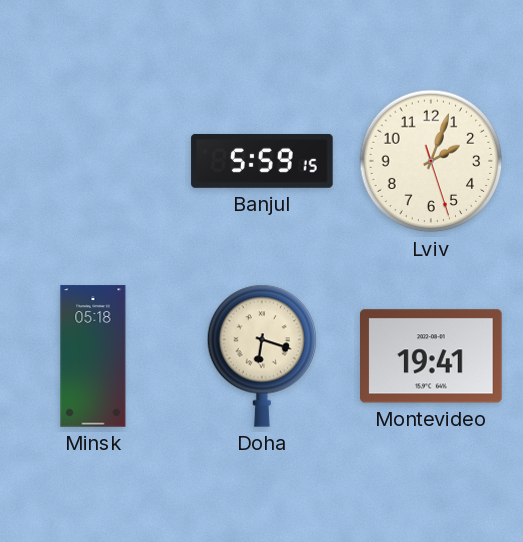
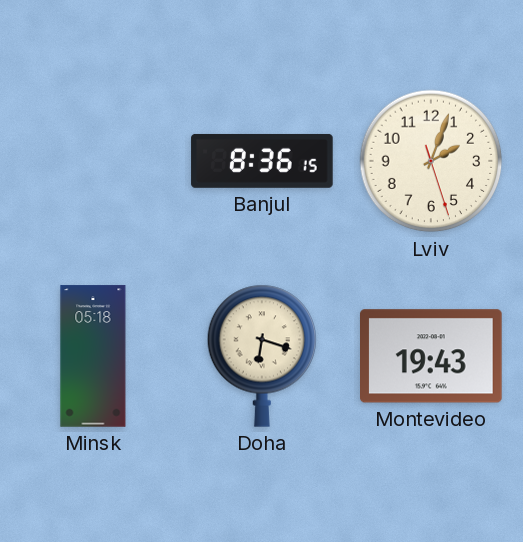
Banjul: 5:59 -> 8:36 (262, 161)
Montevideo: 19:41 -> 19:43 (431, 356)
